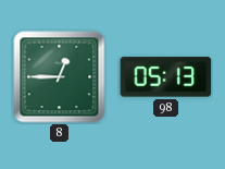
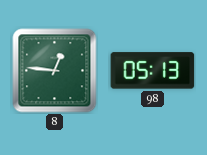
8: 12:45 -> 12:46 (55, 71)
